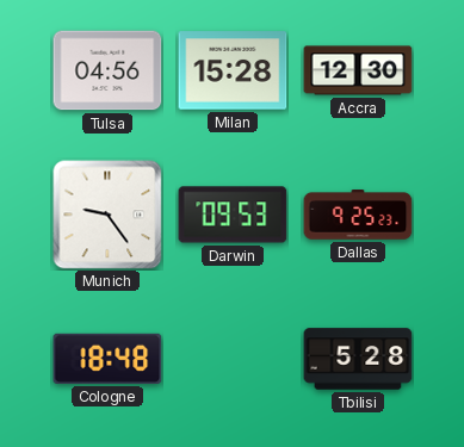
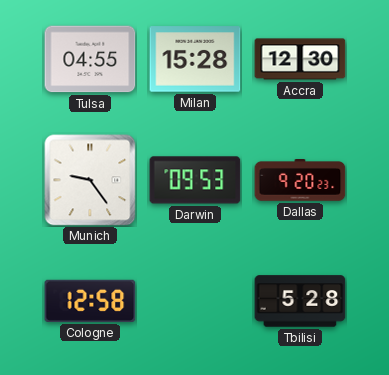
Tulsa: 04:56 -> 04:55 (90, 59)
Dallas: 9:25 -> 9:20 (300, 180)
Cologne: 18:48 -> 12:58 (90, 301)
